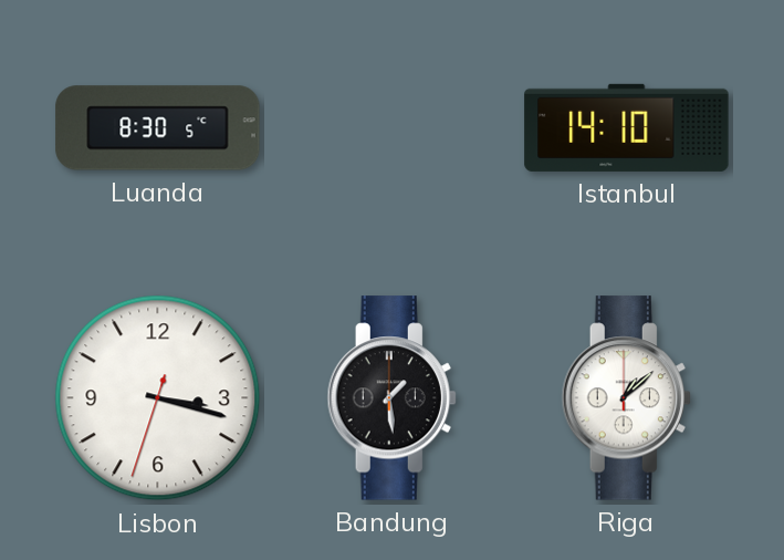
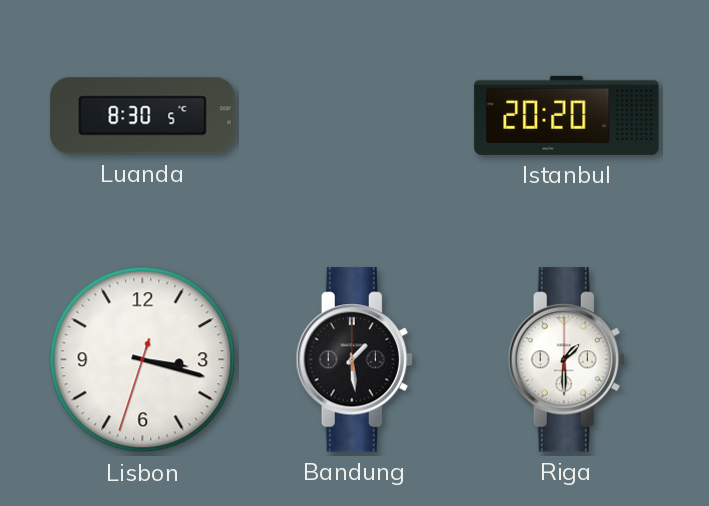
Istanbul: 14:10 -> 20:20 (567, 115)
Riga: 1:08 -> 1:30 (566, 360)
